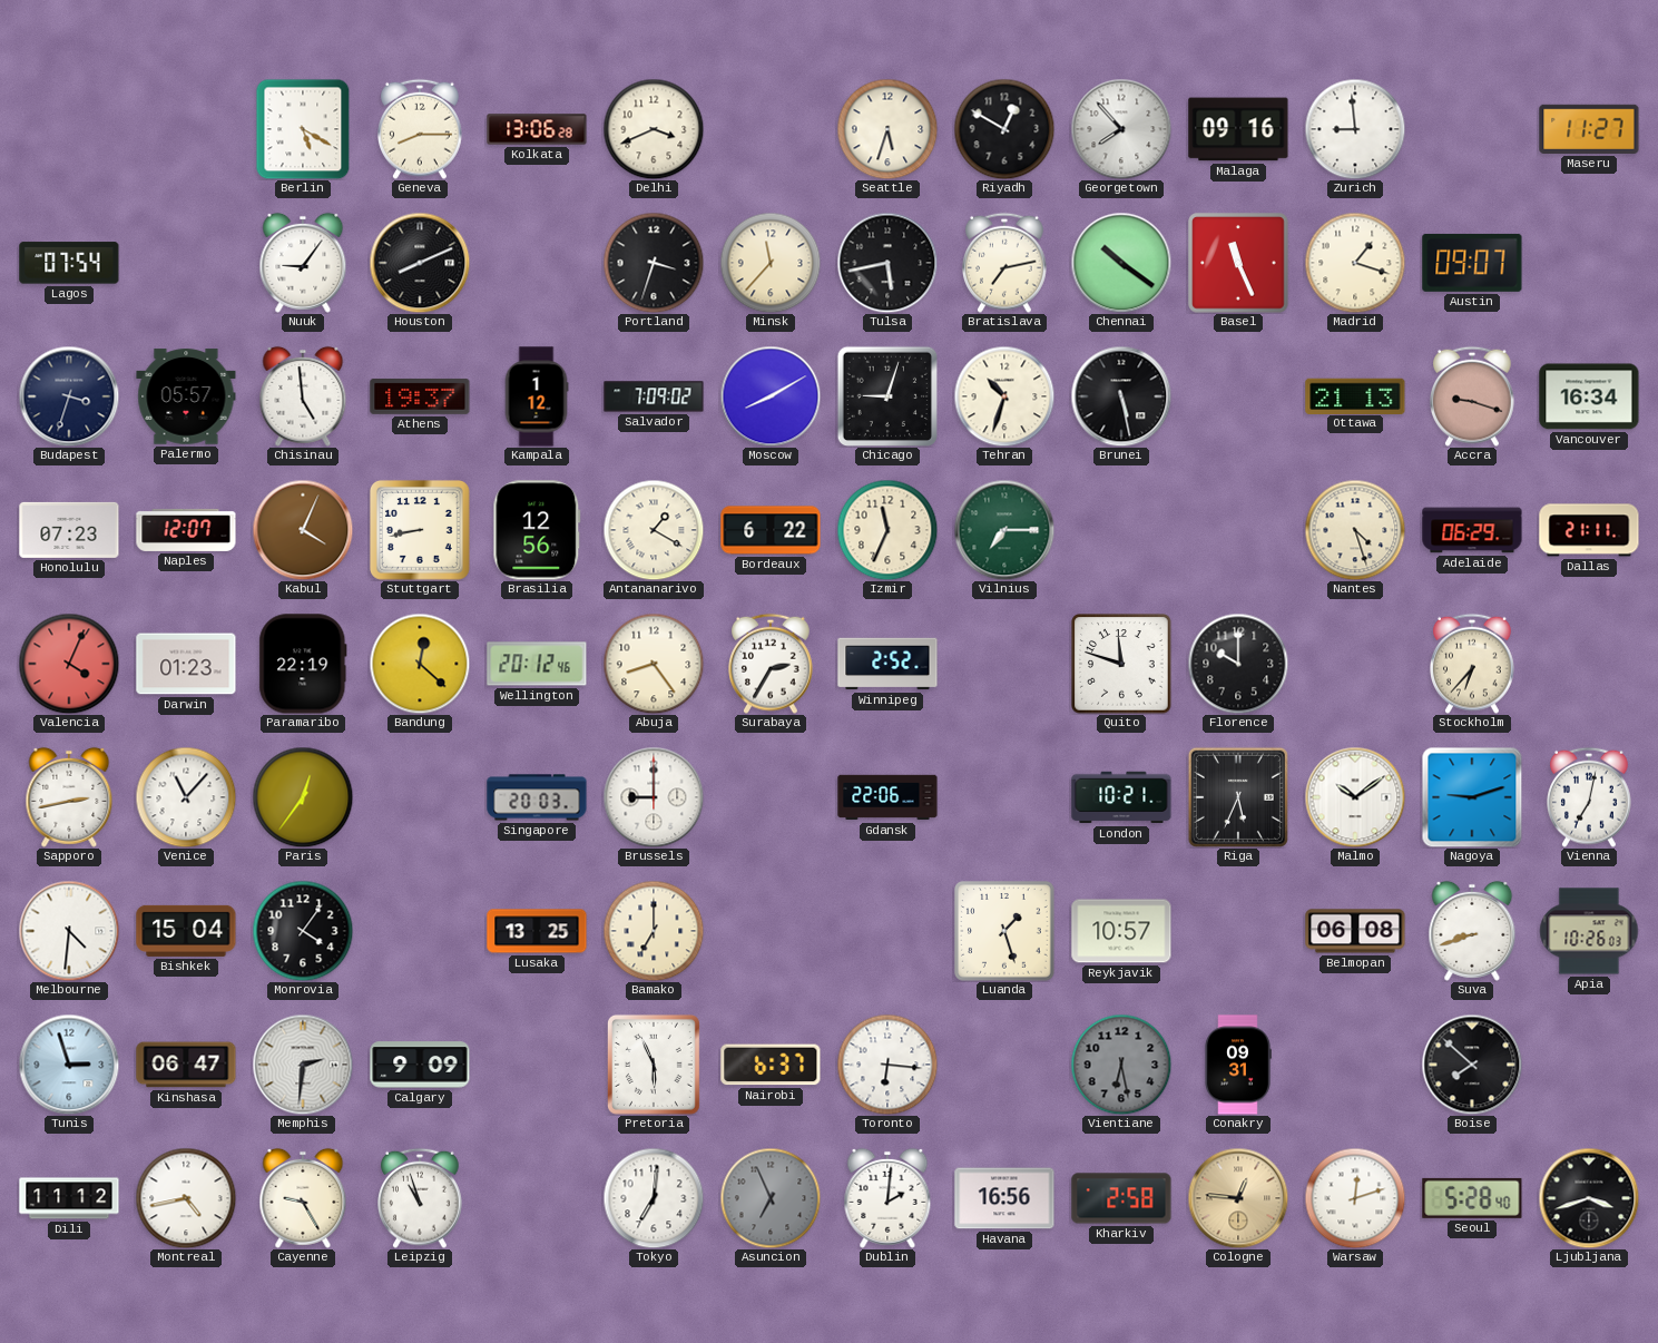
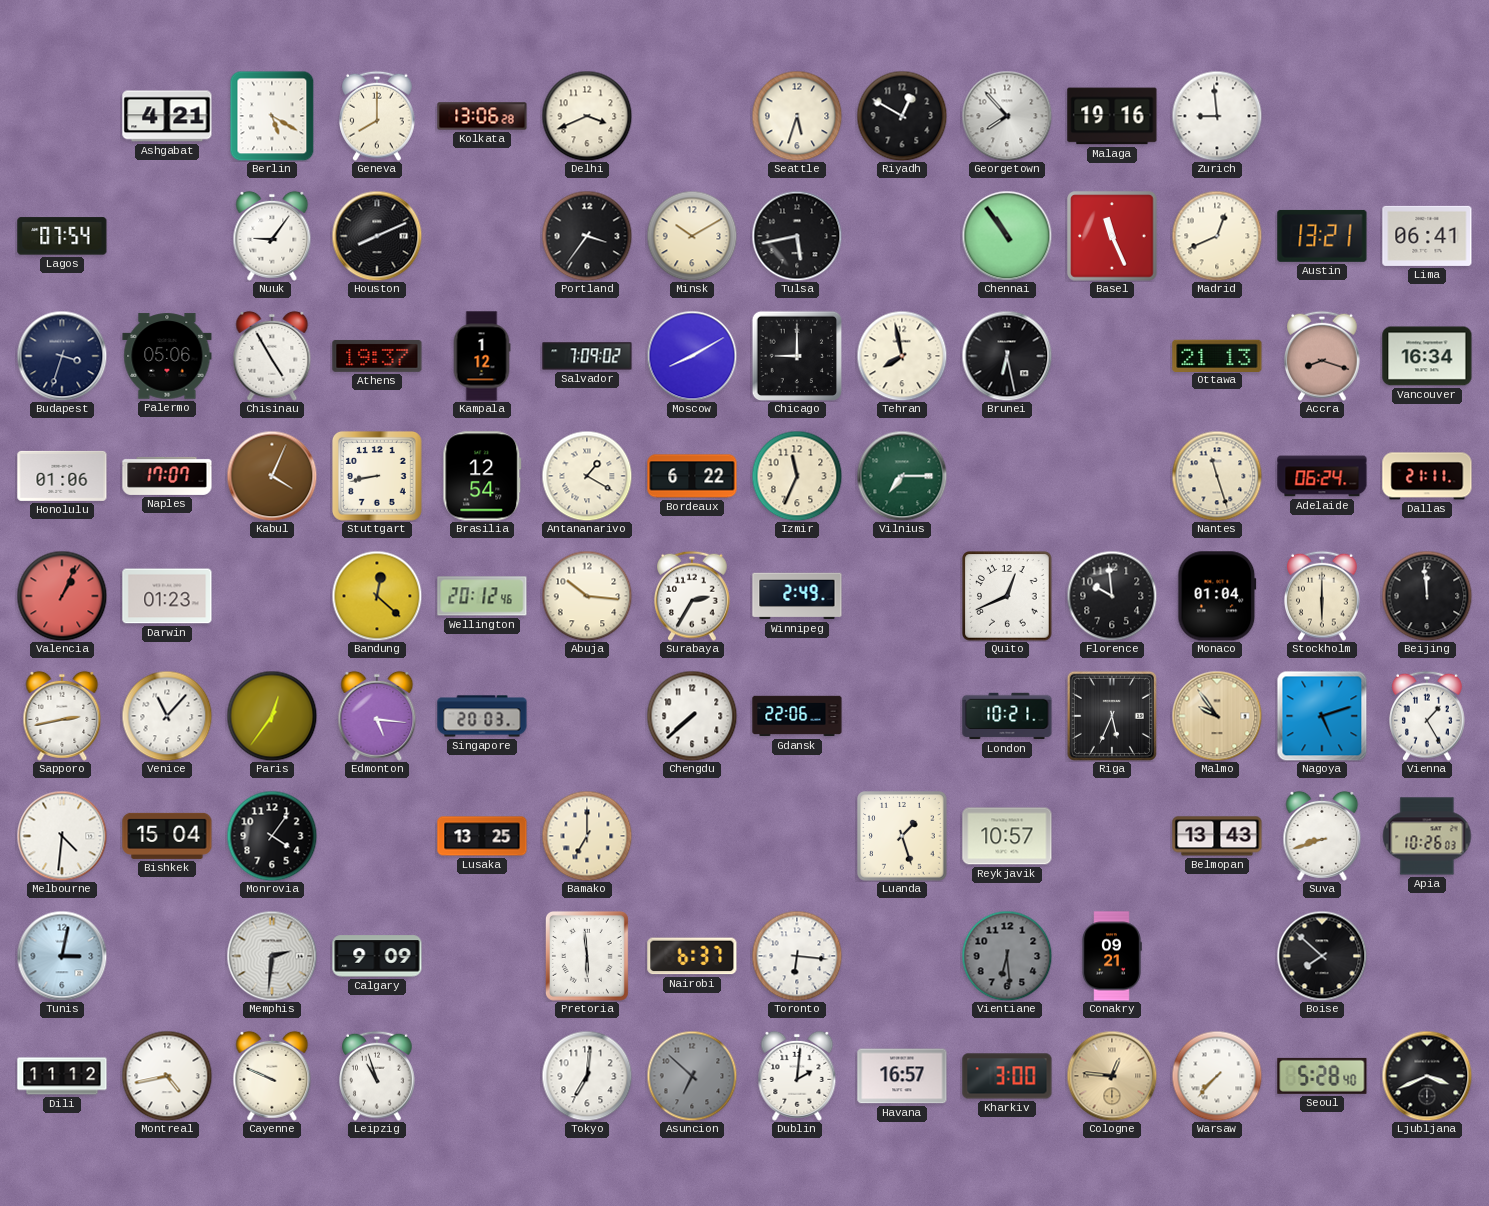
Ashgabat: none -> 4:21 (167, 116)
Geneva: 8:15 -> 8:00 (378, 116)
Malaga: 09:16 -> 19:16 (1112, 116)
Maseru: 11:27 -> none (1589, 129)
Portland: 3:33 -> 3:36 (587, 236)
Minsk: 11:37 -> 10:10 (692, 236)
Bratislava: 7:13 -> none (1005, 263)
Chennai: 10:21 -> 10:54 (1007, 236)
Madrid: 1:18 -> 12:41 (1217, 236)
Austin: 09:07 -> 13:21 (1322, 236)
Lima: none -> 06:41 (1427, 236)
Palermo: 05:57 -> 05:06 (167, 356)
Chisinau: 4:59 -> 4:55 (272, 356)
Chicago: 9:03 -> 9:00 (797, 356)
Tehran: 10:33 -> 7:58 (902, 356)
Brunei: 5:28 -> 6:28 (1007, 356)
Accra: 9:18 -> 8:18 (1323, 356)
Honolulu: 07:23 -> 01:06 (62, 476)
Naples: 12:07 -> 17:07 (167, 476)
Brasilia: 12:56 -> 12:54 (482, 476)
Nantes: 4:27 -> 11:27 (1217, 476)
Adelaide: 06:29 -> 06:24 (1322, 476)
Valencia: 4:04 -> 1:04 (62, 596)
Paramaribo: 22:19 -> none (303, 664)
Abuja: 8:24 -> 10:16 (587, 596)
Winnipeg: 2:52 -> 2:49 (797, 596)
Quito: 11:48 -> 12:41 (1007, 596)
Florence: 10:00 -> 9:59 (1112, 596)
Monaco: none -> 01:04 (1217, 596)
Stockholm: 6:37 -> 6:00 (1323, 596)
Beijing: none -> 11:59 (1427, 596)
Edmonton: none -> 5:16 (377, 716)
Brussels: 9:00 -> none (654, 797)
Chengdu: none -> 7:38 (692, 716)
Malmo: 10:09 -> 9:54 (1217, 716)
Malmo dial: white -> champagne (1217, 716)
Nagoya: 9:12 -> 5:12 (1322, 716)
Vienna: 7:02 -> 1:25 (1428, 716)
Belmopan: 06:08 -> 13:43 (1217, 836)
Tunis: 2:57 -> 3:02 (62, 956)
Kinshasa: 06:47 -> none (186, 1065)
Pretoria: 5:56 -> 5:59 (587, 956)
Vientiane: 6:28 -> 6:29 (1007, 956)
Conakry: 09:31 -> 09:21 (1112, 956)
Cayenne: 9:25 -> 9:49 (272, 1076)
Asuncion: 6:56 -> 6:52 (692, 1076)
Havana: 16:56 -> 16:57 (902, 1076)
Kharkiv: 2:58 -> 3:00 (1007, 1076)
Warsaw: 12:12 -> 7:37 (1217, 1076)
Ljubljana: 3:42 -> 3:41 (1427, 1076)
